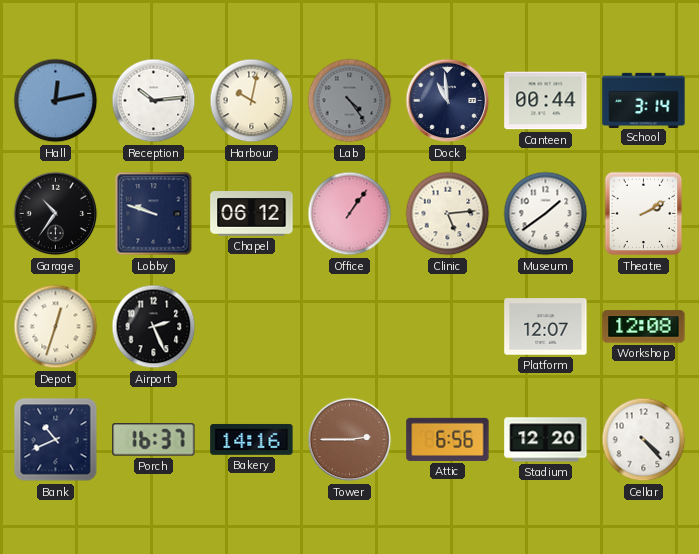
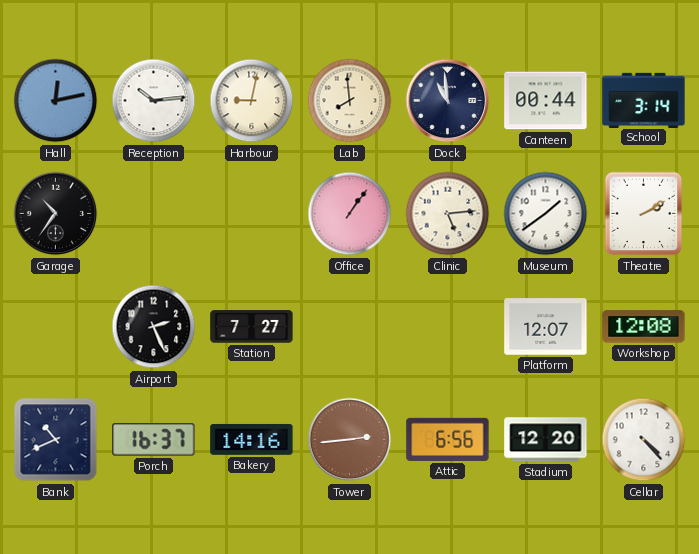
Harbour: 10:02 -> 9:02 (252, 101)
Lab: 4:24 -> 7:59 (350, 101)
Lab dial: grey -> cream (350, 101)
Lobby: 9:48 -> none (154, 214)
Chapel: 06:12 -> none (252, 214)
Depot: 12:33 -> none (56, 327)
Station: none -> 7:27 (252, 327)
Tower: 2:45 -> 2:44 (350, 440)
